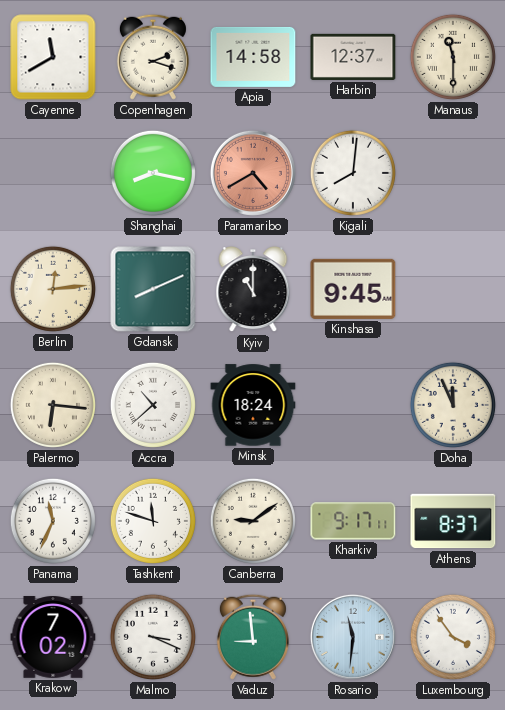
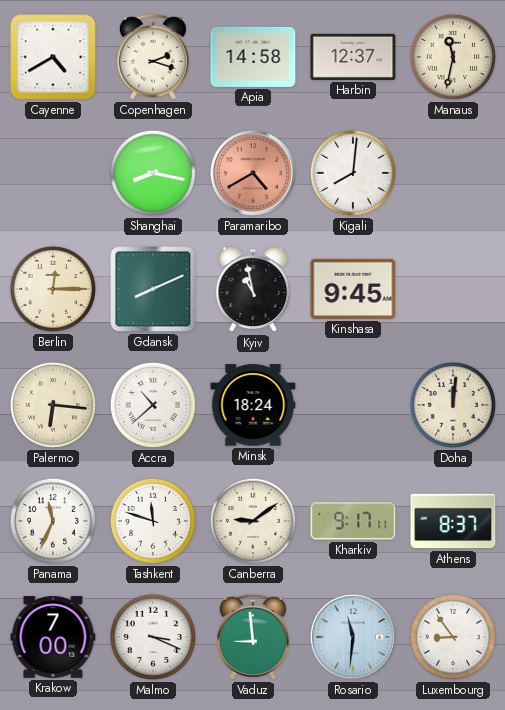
Cayenne: 11:40 -> 4:40 (53, 57)
Manaus: 11:30 -> 11:32 (453, 57)
Berlin: 12:14 -> 12:15 (53, 289)
Kyiv: 11:00 -> 10:58 (253, 290)
Doha: 11:56 -> 12:01 (453, 405)
Krakow: 7:02 -> 7:00 (53, 637)
Luxembourg: 3:54 -> 8:54 (453, 637)
